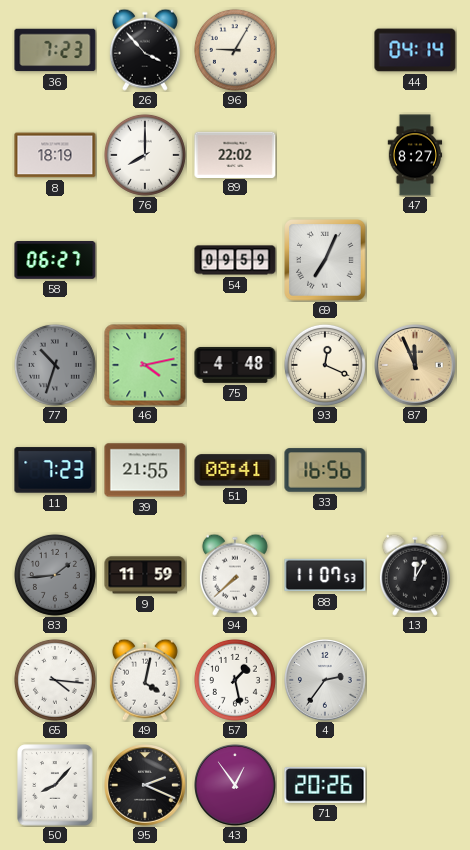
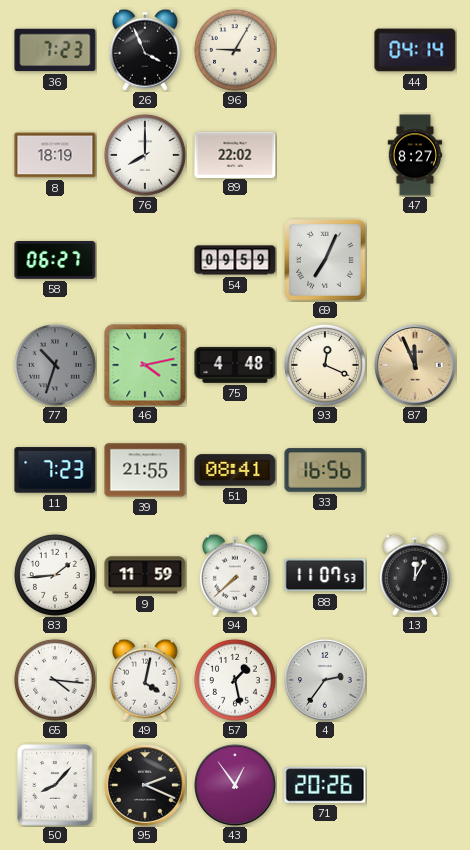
26: 3:53 -> 3:56 (145, 50)
83 dial: grey -> white (55, 575)
